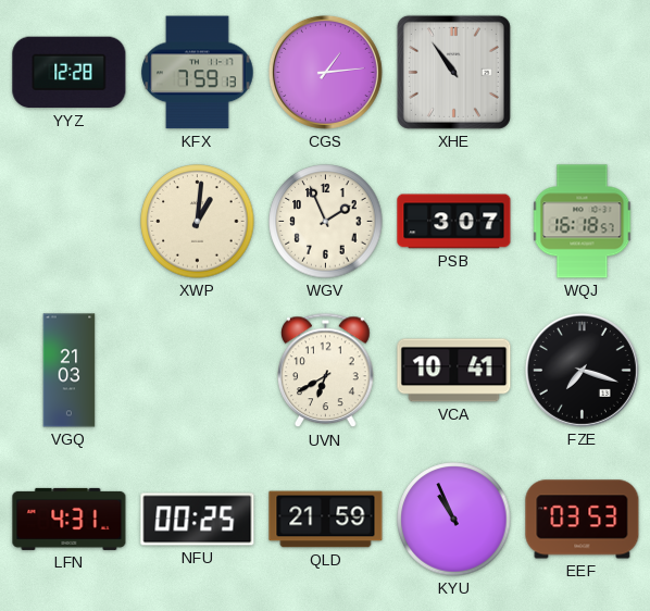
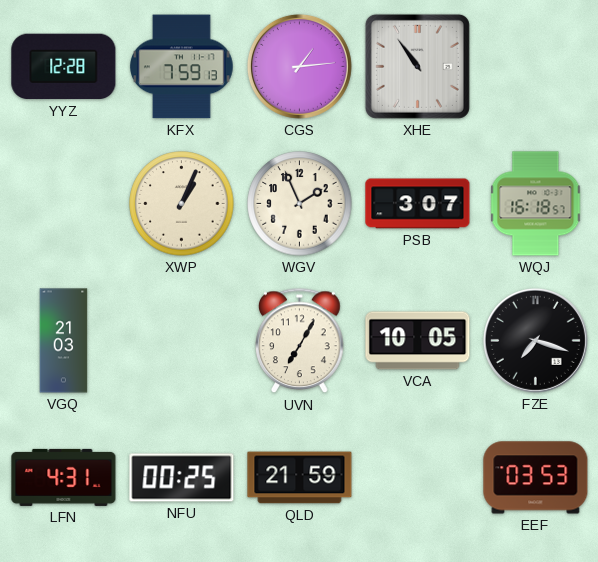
XWP: 1:01 -> 1:04 (182, 204)
UVN: 6:40 -> 7:05 (300, 341)
VCA: 10:41 -> 10:05 (418, 341)
KYU: 10:56 -> none (454, 520)
